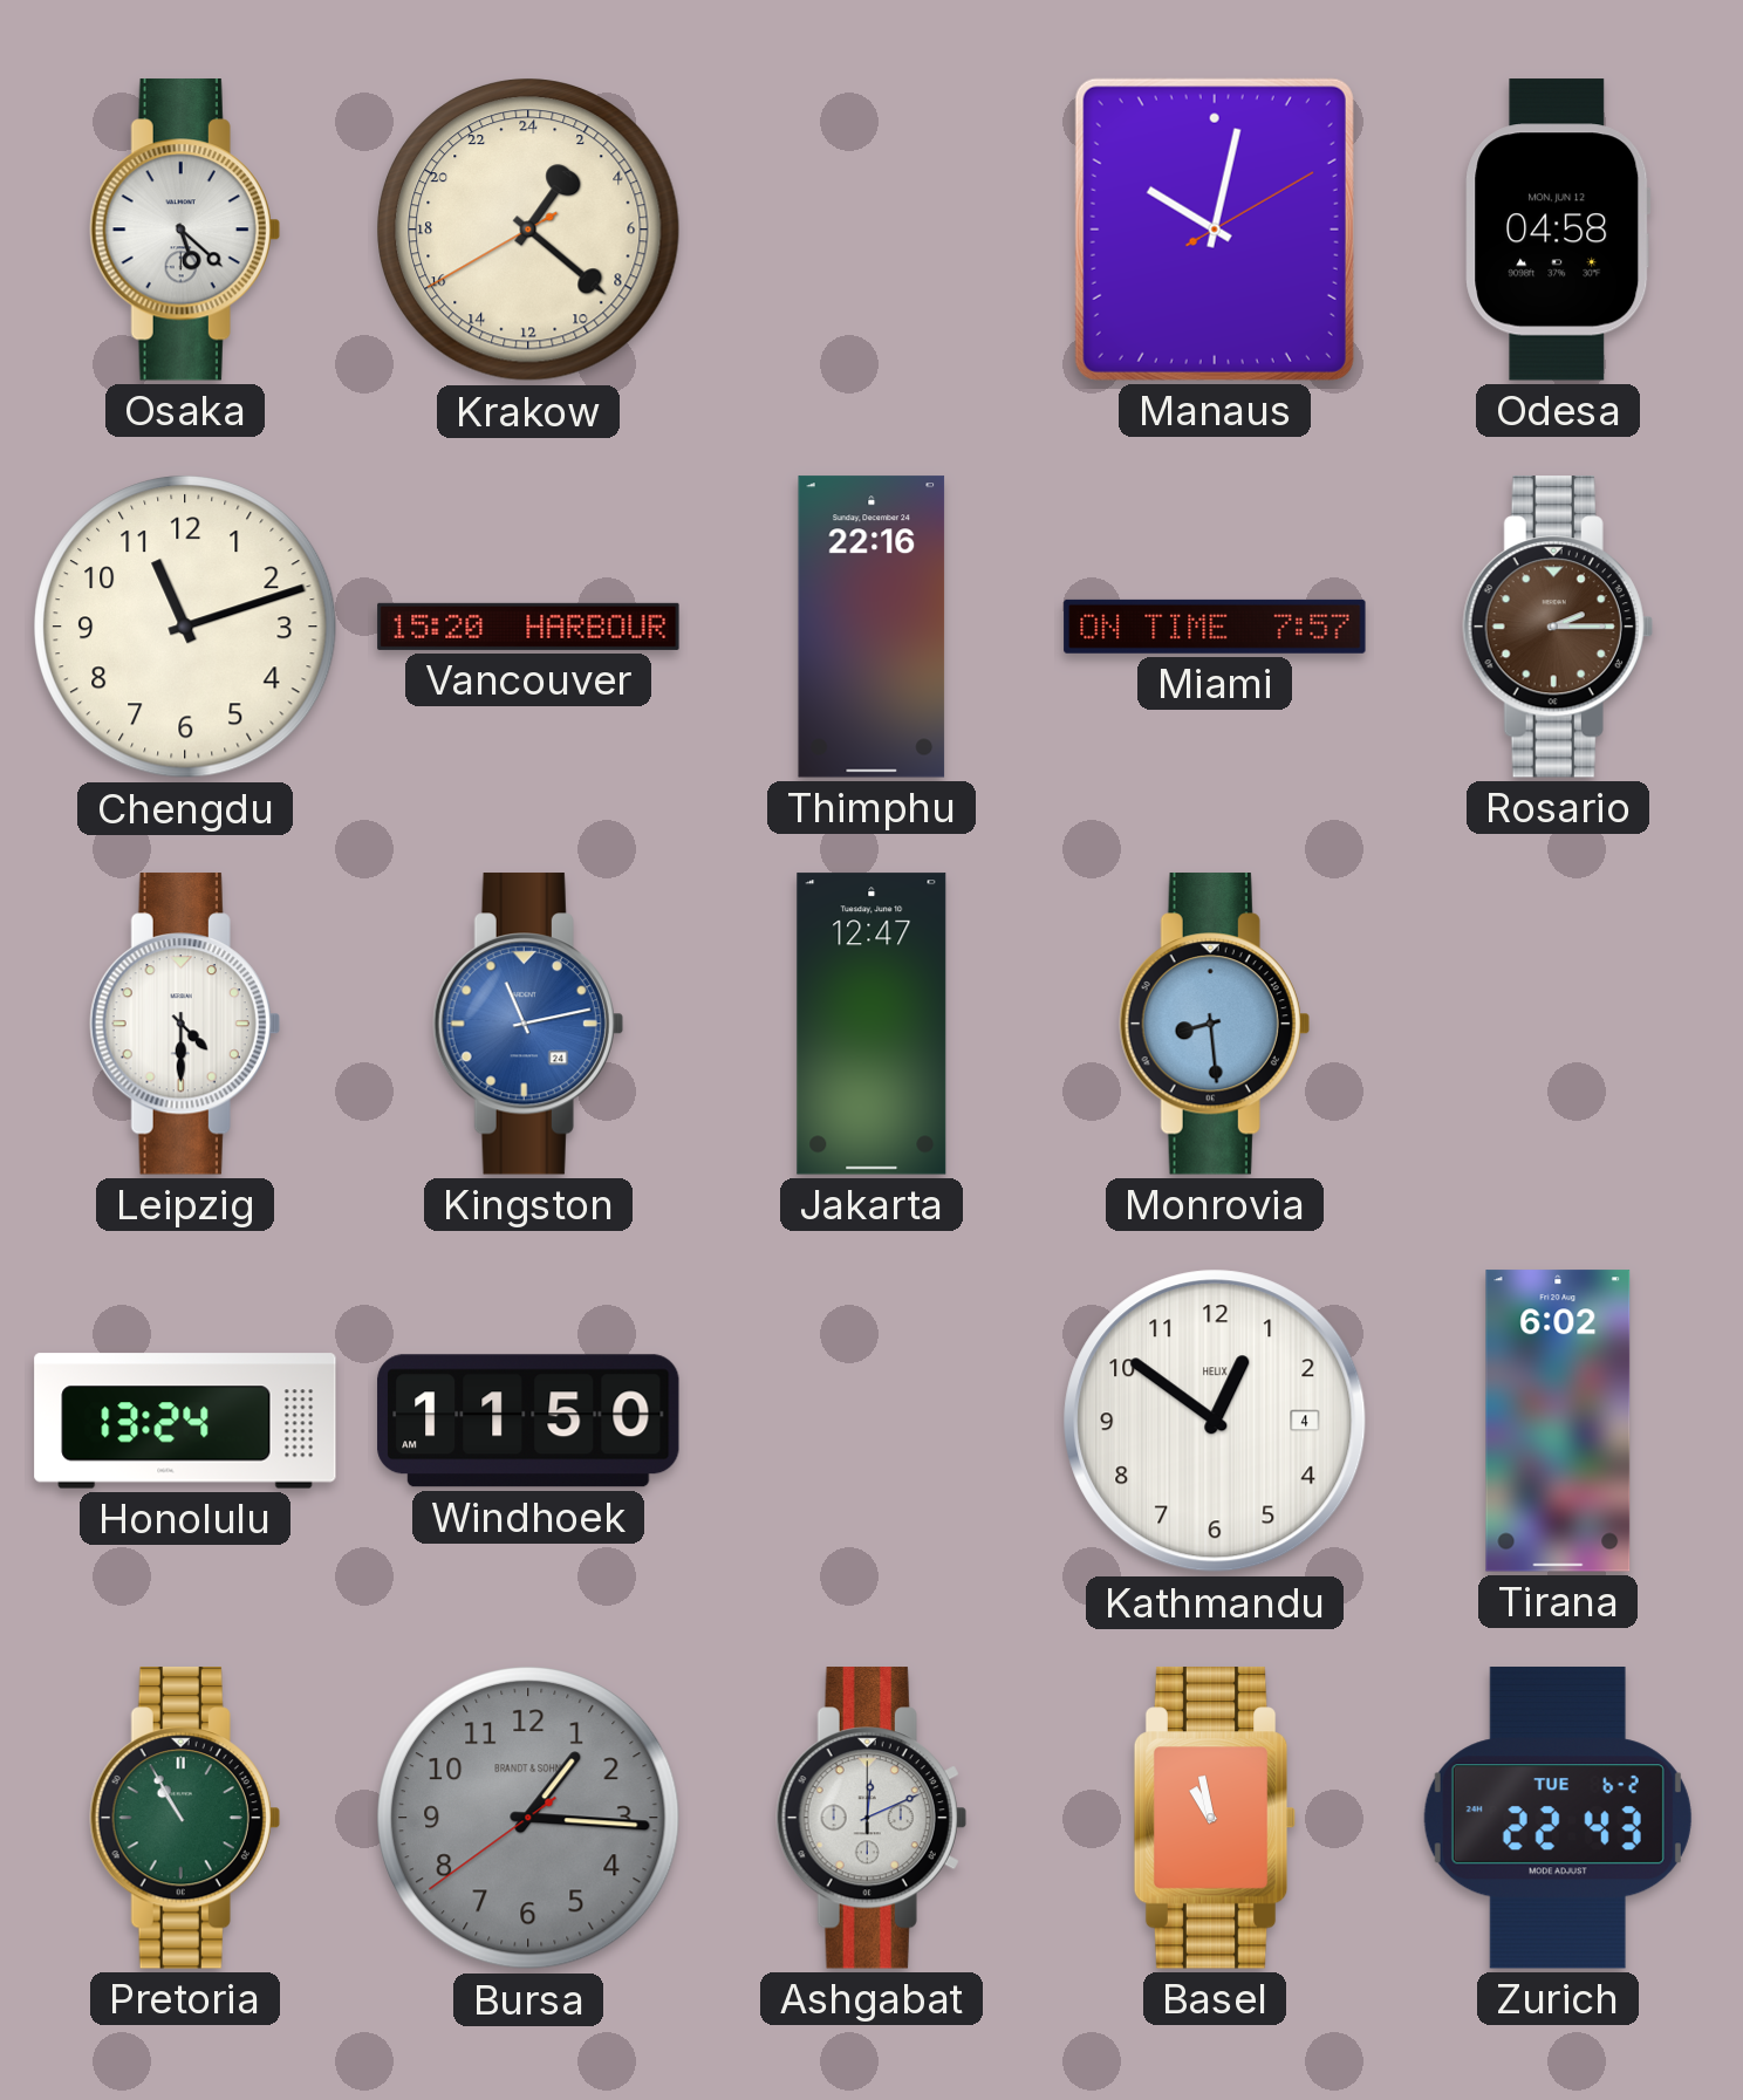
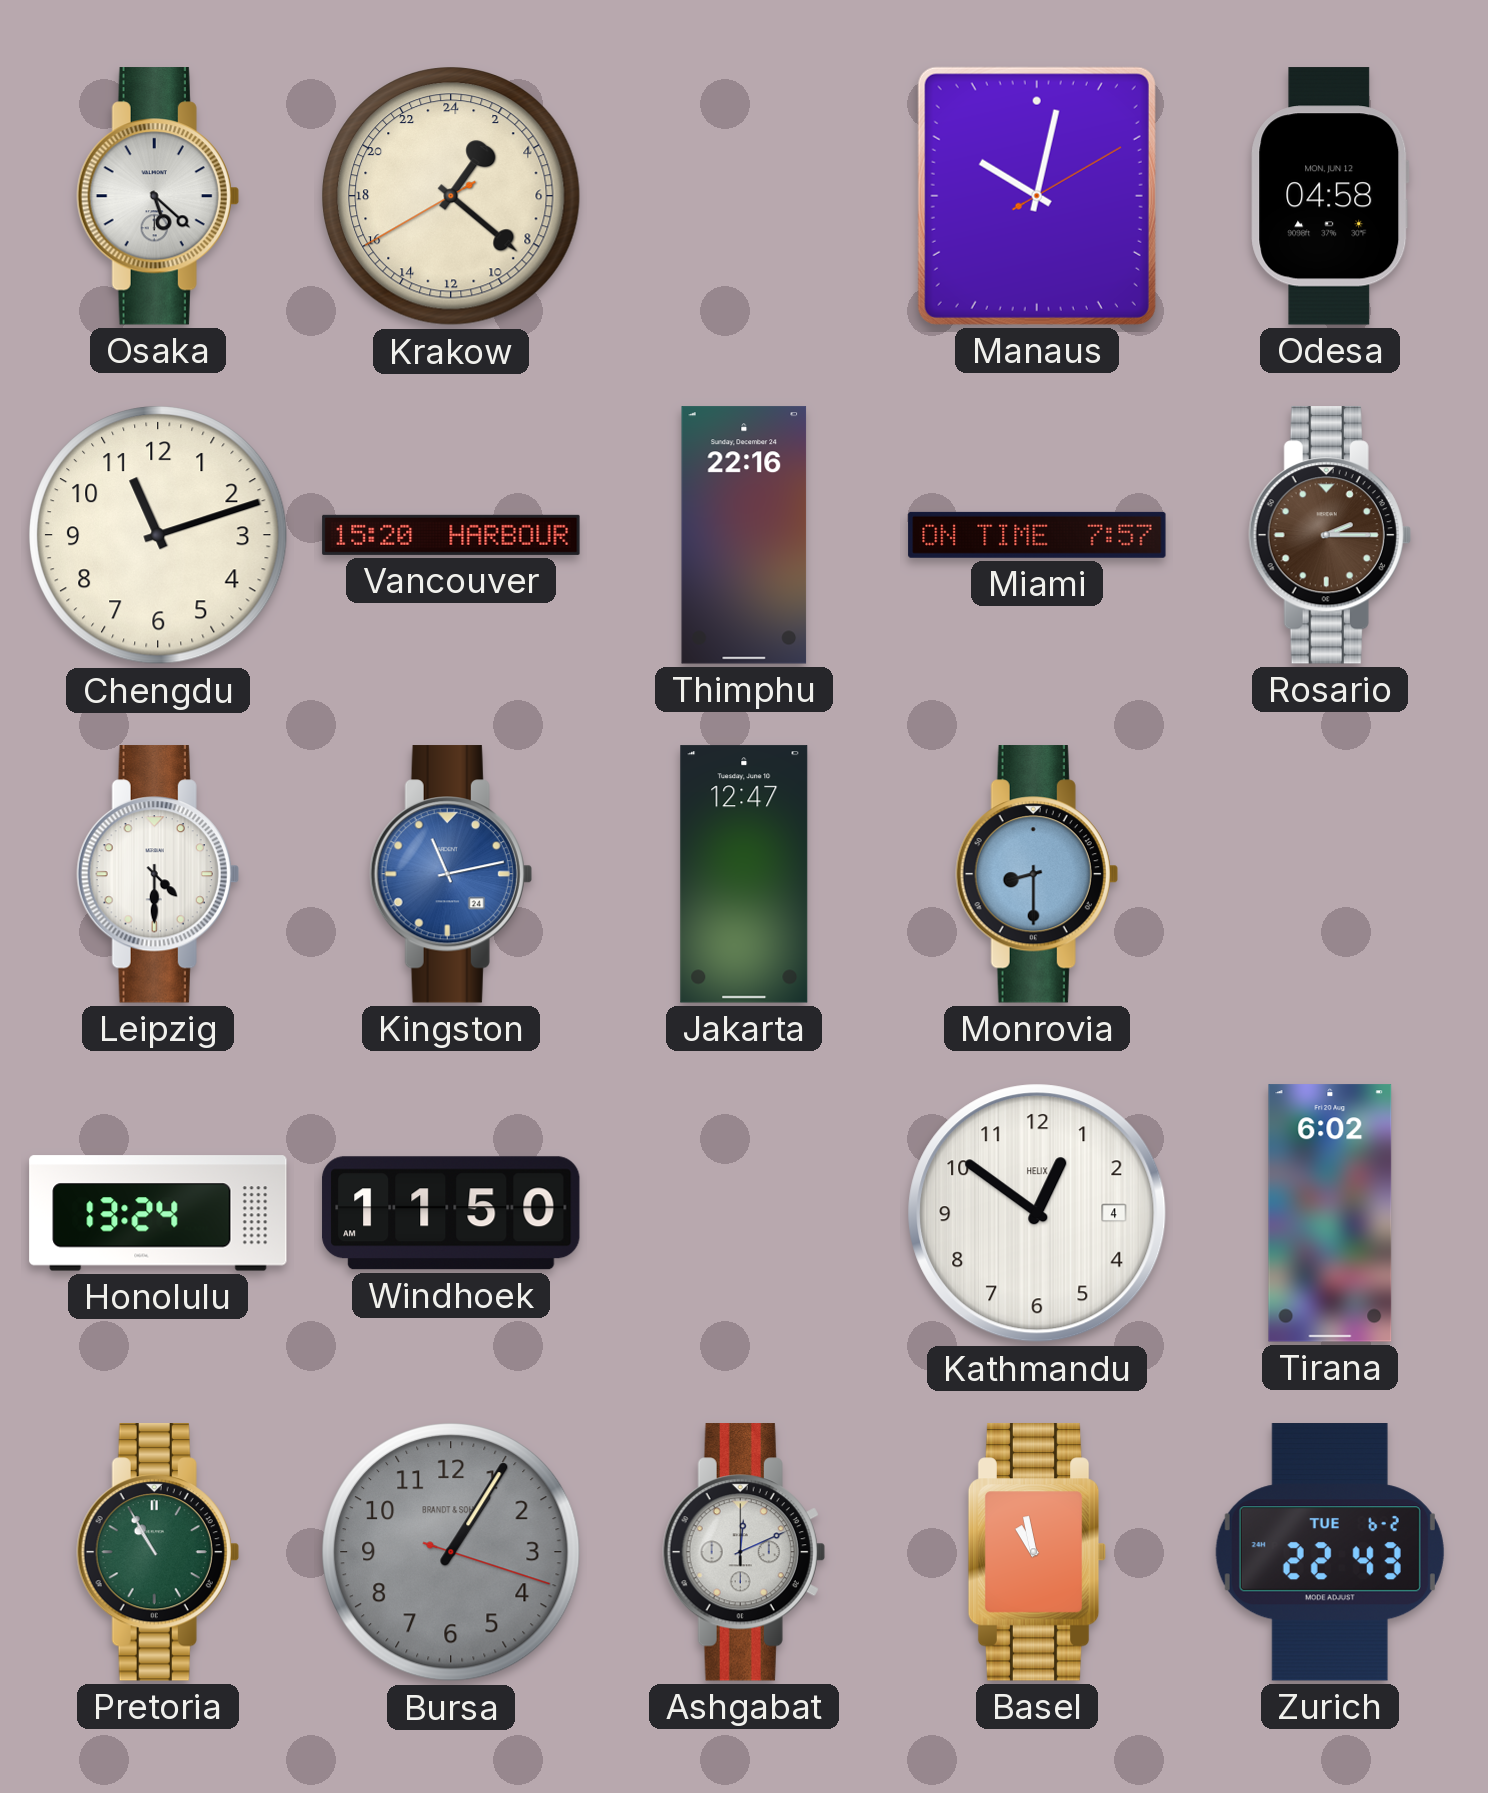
Monrovia: 8:29 -> 8:30 (1037, 874)
Bursa: 1:15 -> 1:05 (451, 1552)
